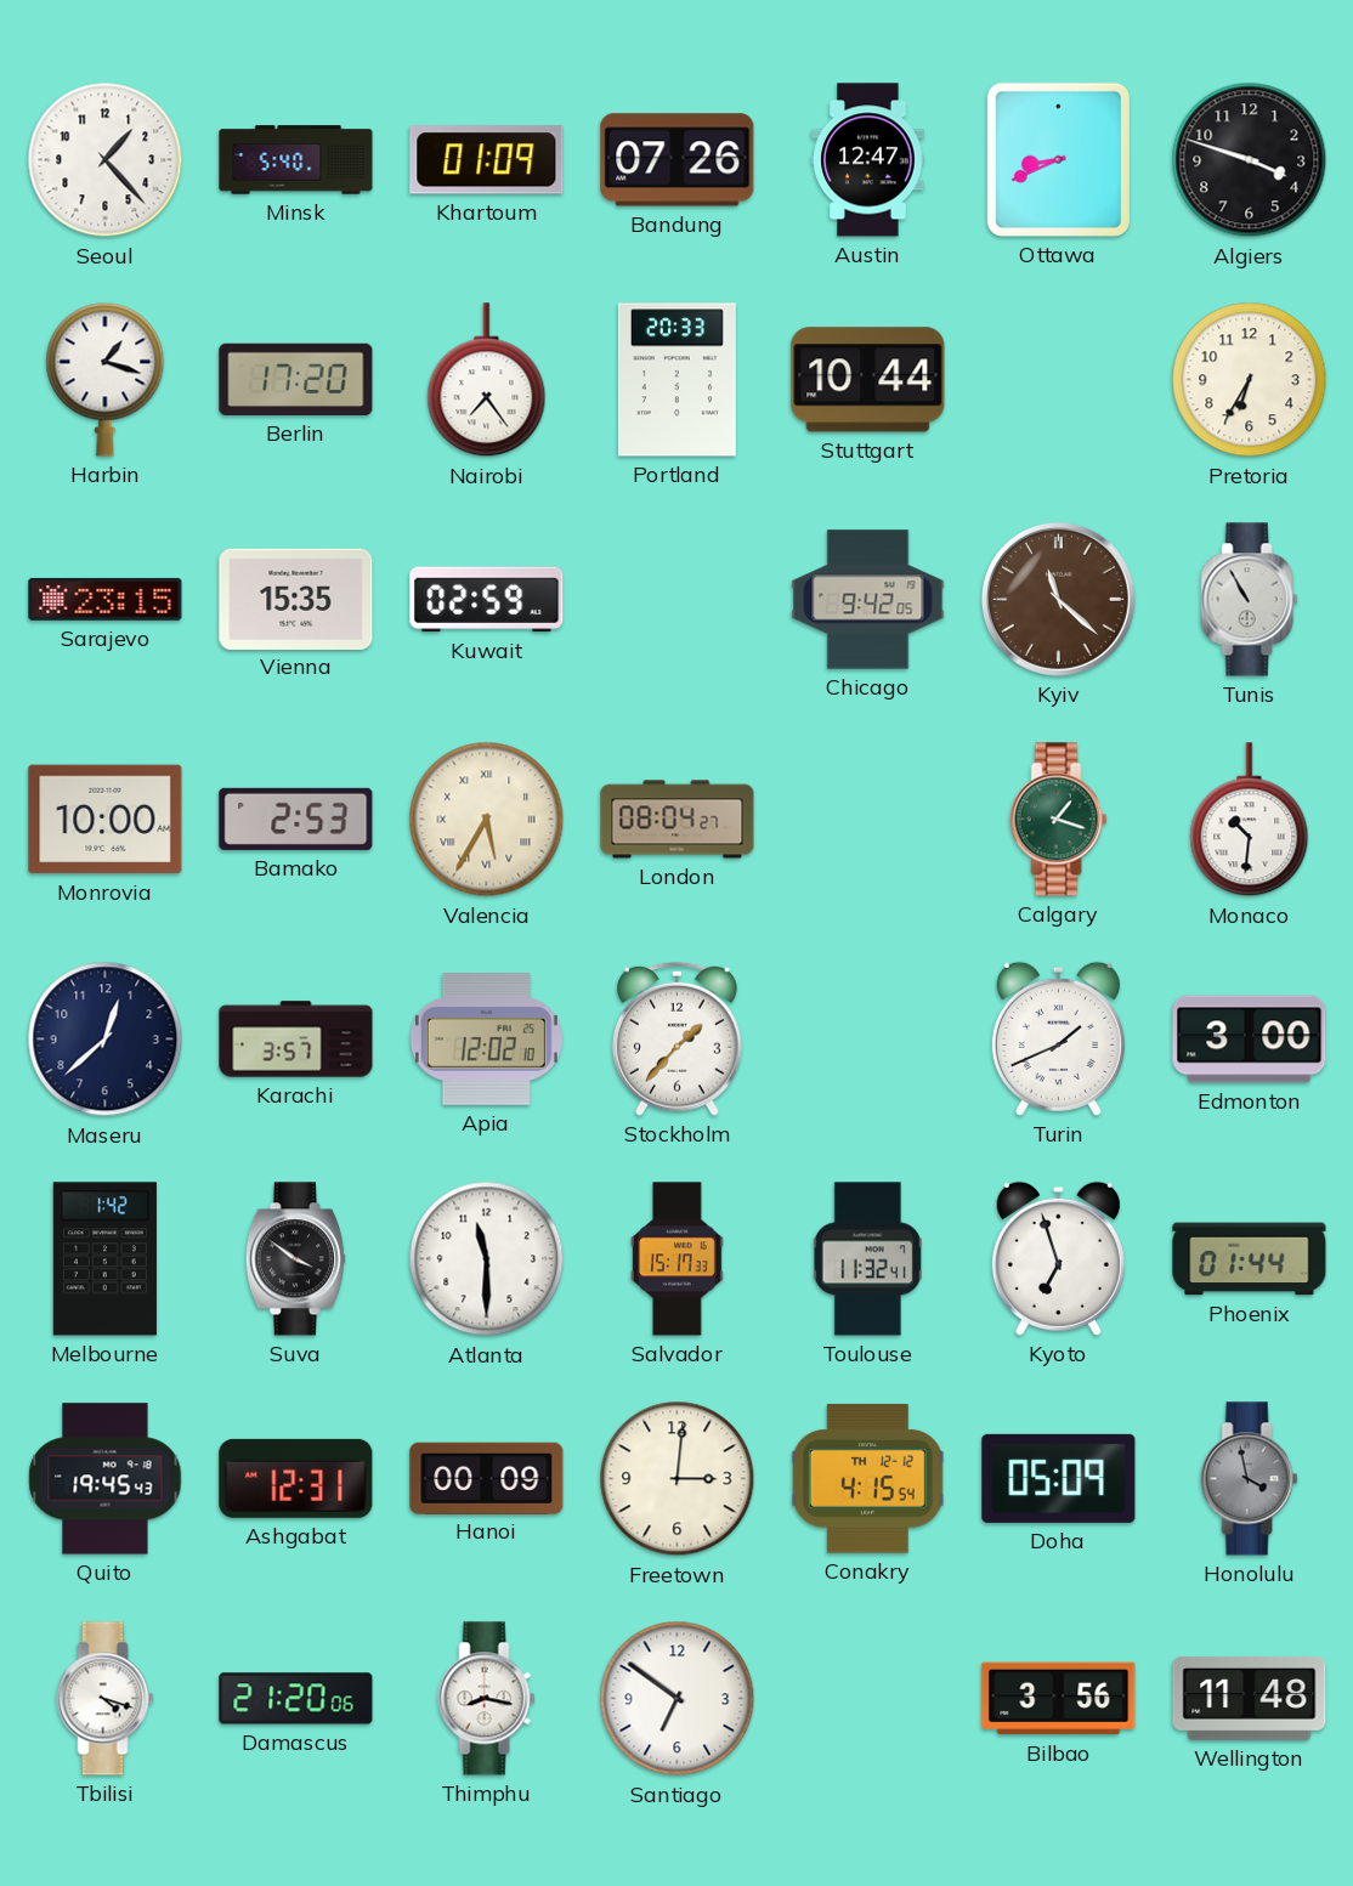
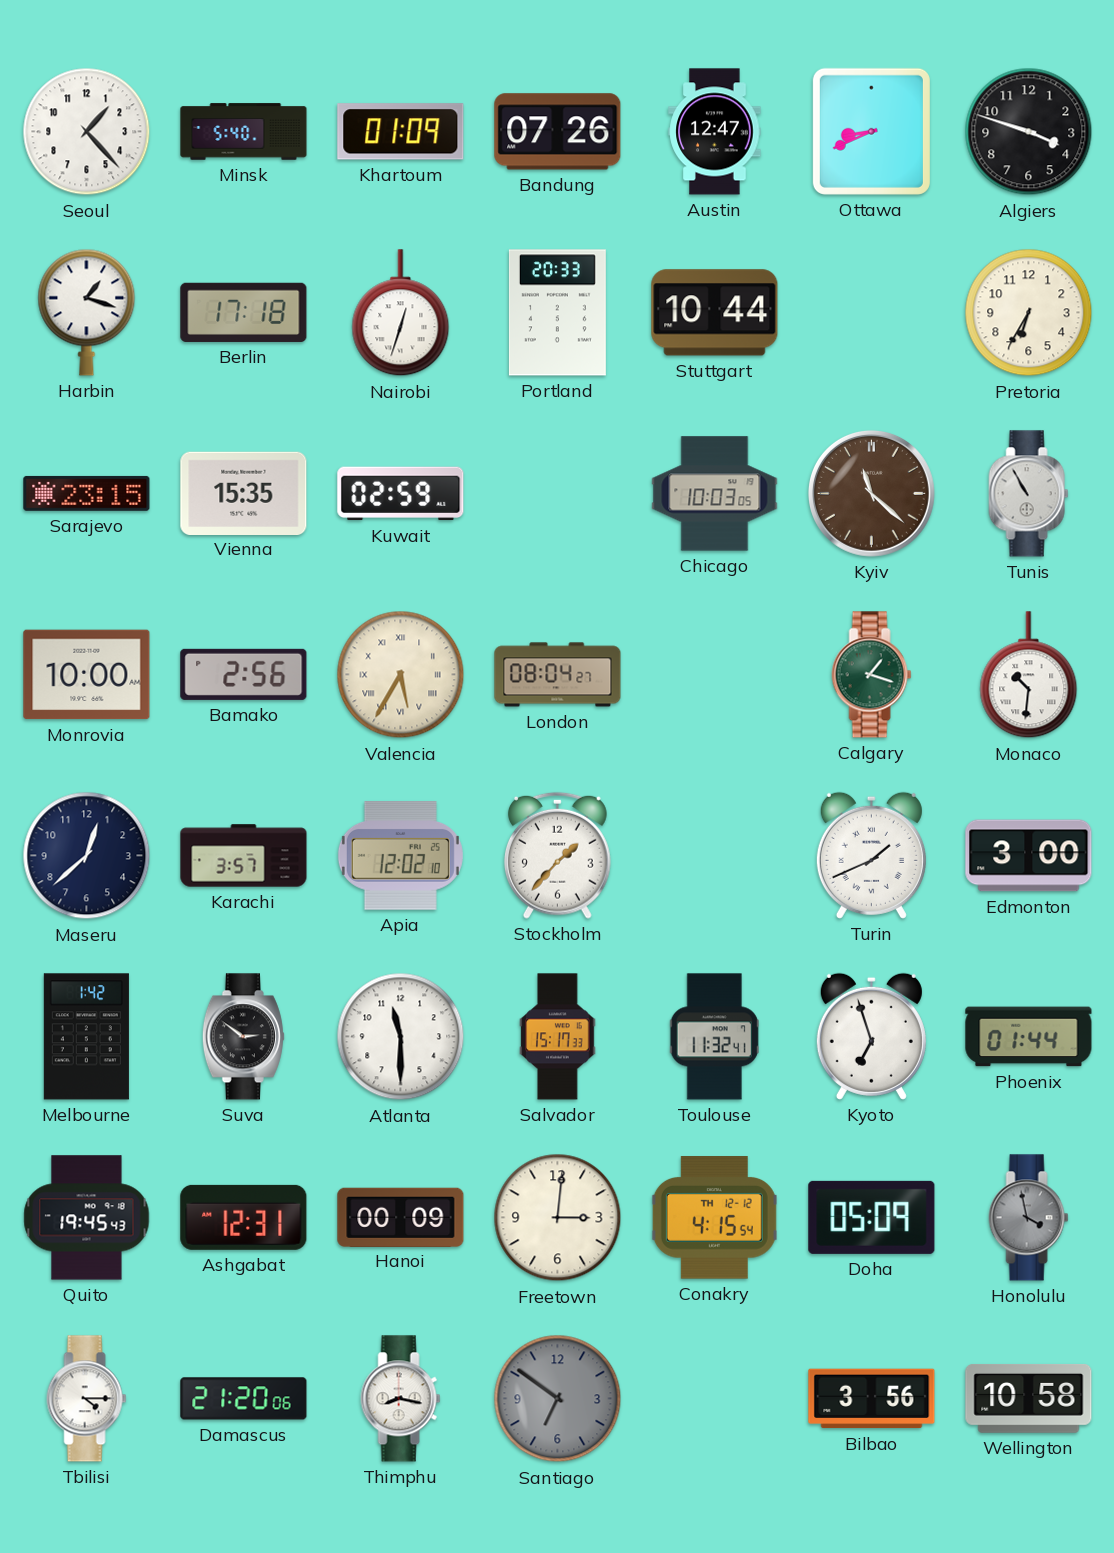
Berlin: 17:20 -> 17:18 (244, 312)
Nairobi: 7:24 -> 12:33 (401, 313)
Chicago: 9:42 -> 10:03 (715, 494)
Bamako: 2:53 -> 2:56 (244, 674)
Suva: 3:51 -> 2:51 (243, 1037)
Tbilisi: 4:18 -> 4:15 (87, 1399)
Santiago dial: white -> grey (558, 1399)
Wellington: 11:48 -> 10:58 (1029, 1399)
